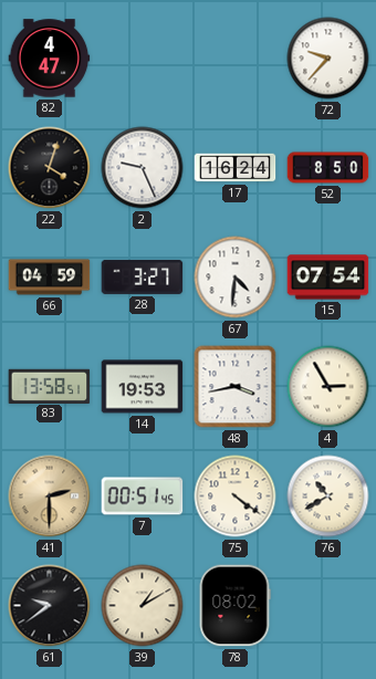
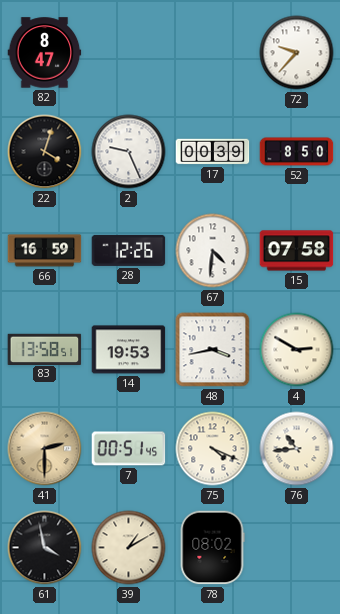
82: 4:47 -> 8:47 (45, 53)
17: 16:24 -> 00:39 (213, 152)
66: 04:59 -> 16:59 (45, 251)
28: 3:27 -> 12:26 (129, 250)
15: 07:54 -> 07:58 (297, 251)
4: 2:55 -> 2:50 (297, 350)
75: 4:21 -> 4:19 (213, 449)
76: 10:40 -> 10:44 (297, 449)
61: 9:39 -> 3:58 (45, 548)
